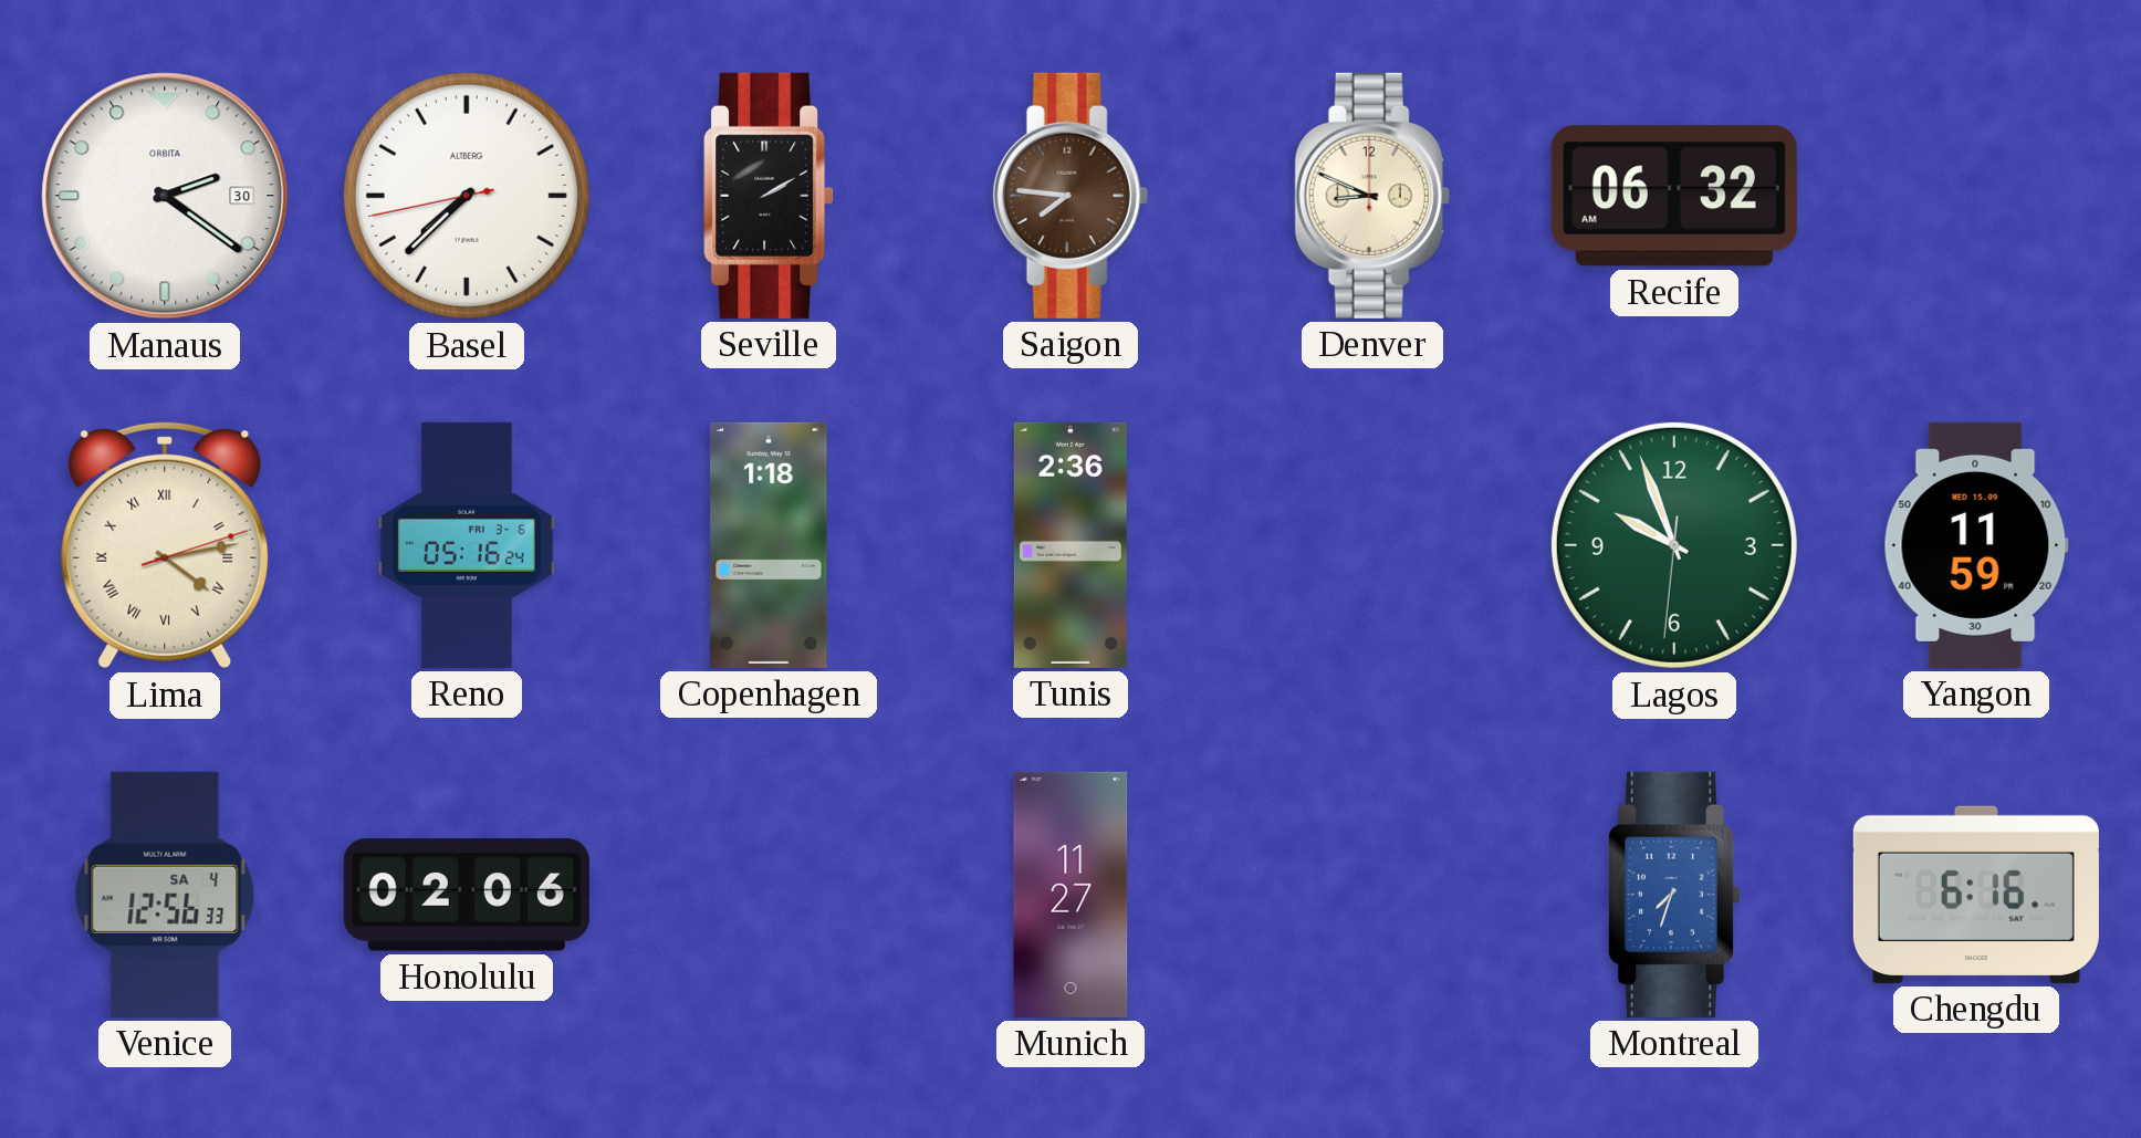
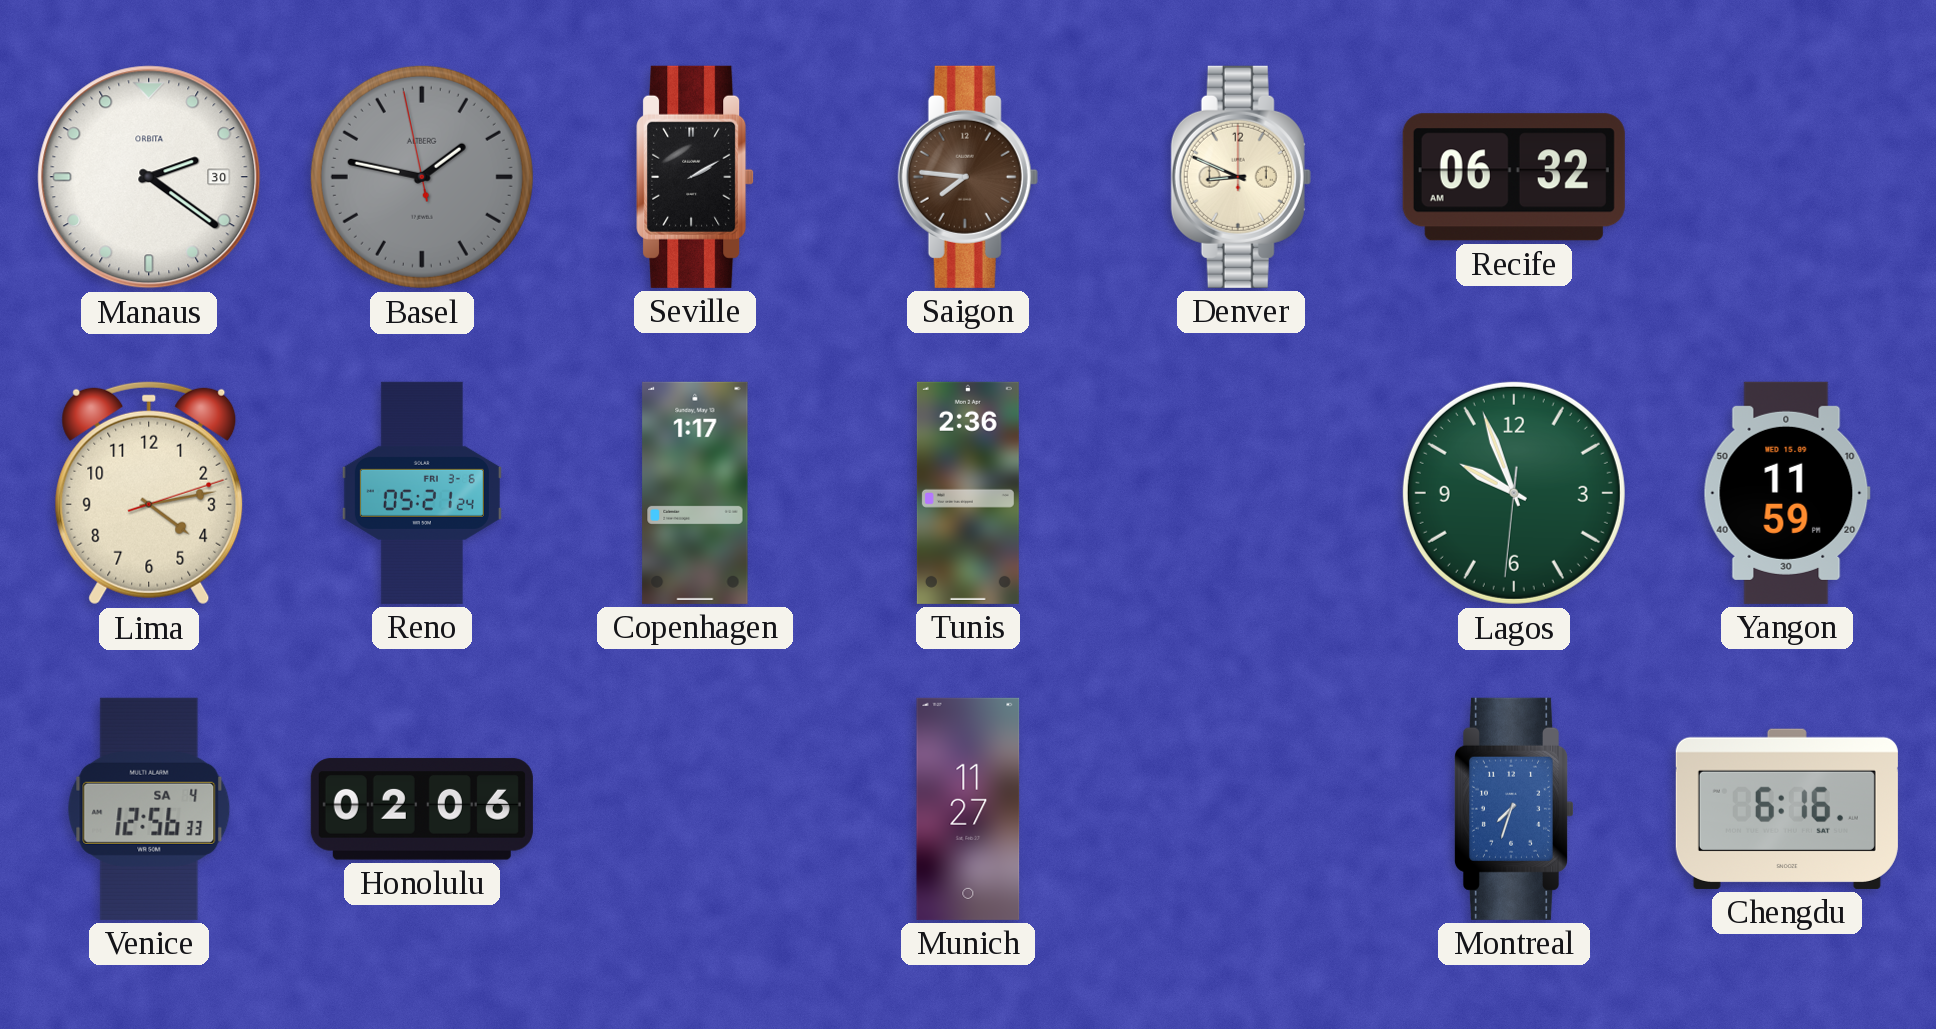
Basel: 7:37 -> 1:46 (422, 177)
Basel dial: white -> grey (422, 177)
Lima numerals: Roman -> Arabic (149, 493)
Reno: 05:16 -> 05:21 (422, 493)
Copenhagen: 1:18 -> 1:17 (695, 493)
